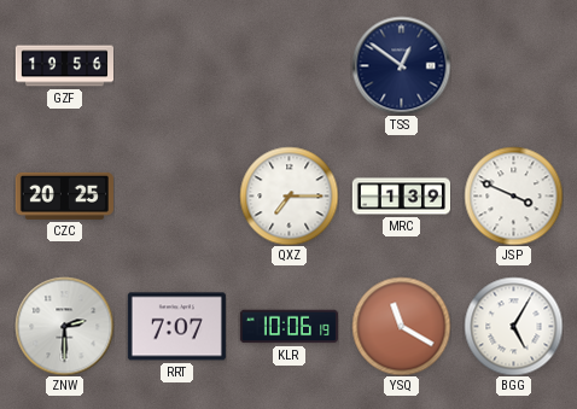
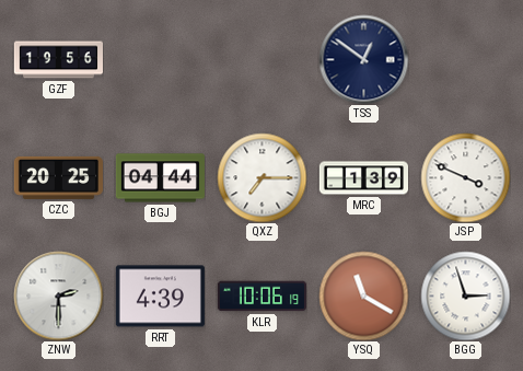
BGJ: none -> 04:44 (160, 178)
RRT: 7:07 -> 4:39 (160, 297)
BGG: 5:05 -> 2:57 (465, 295)
